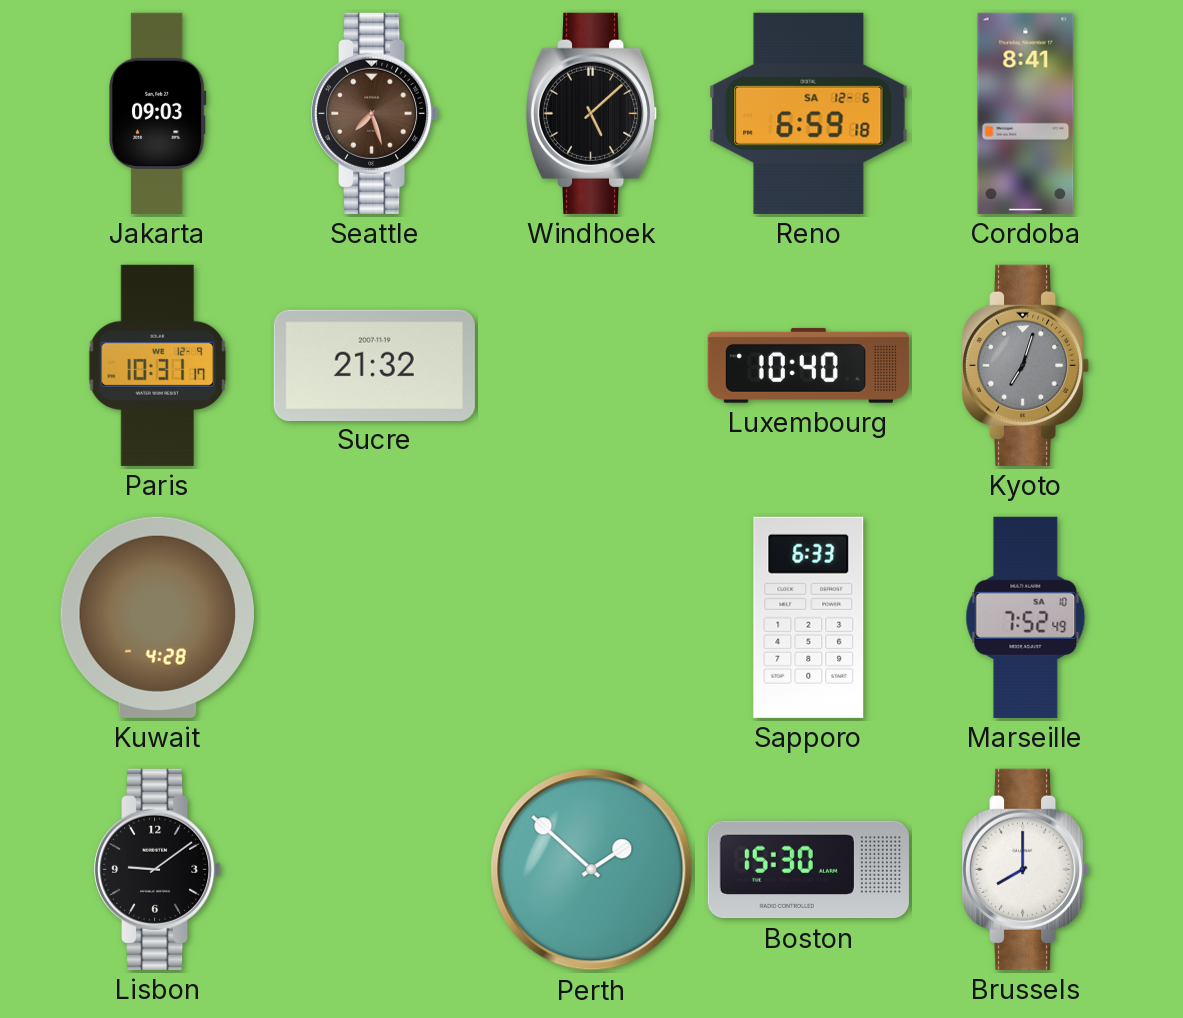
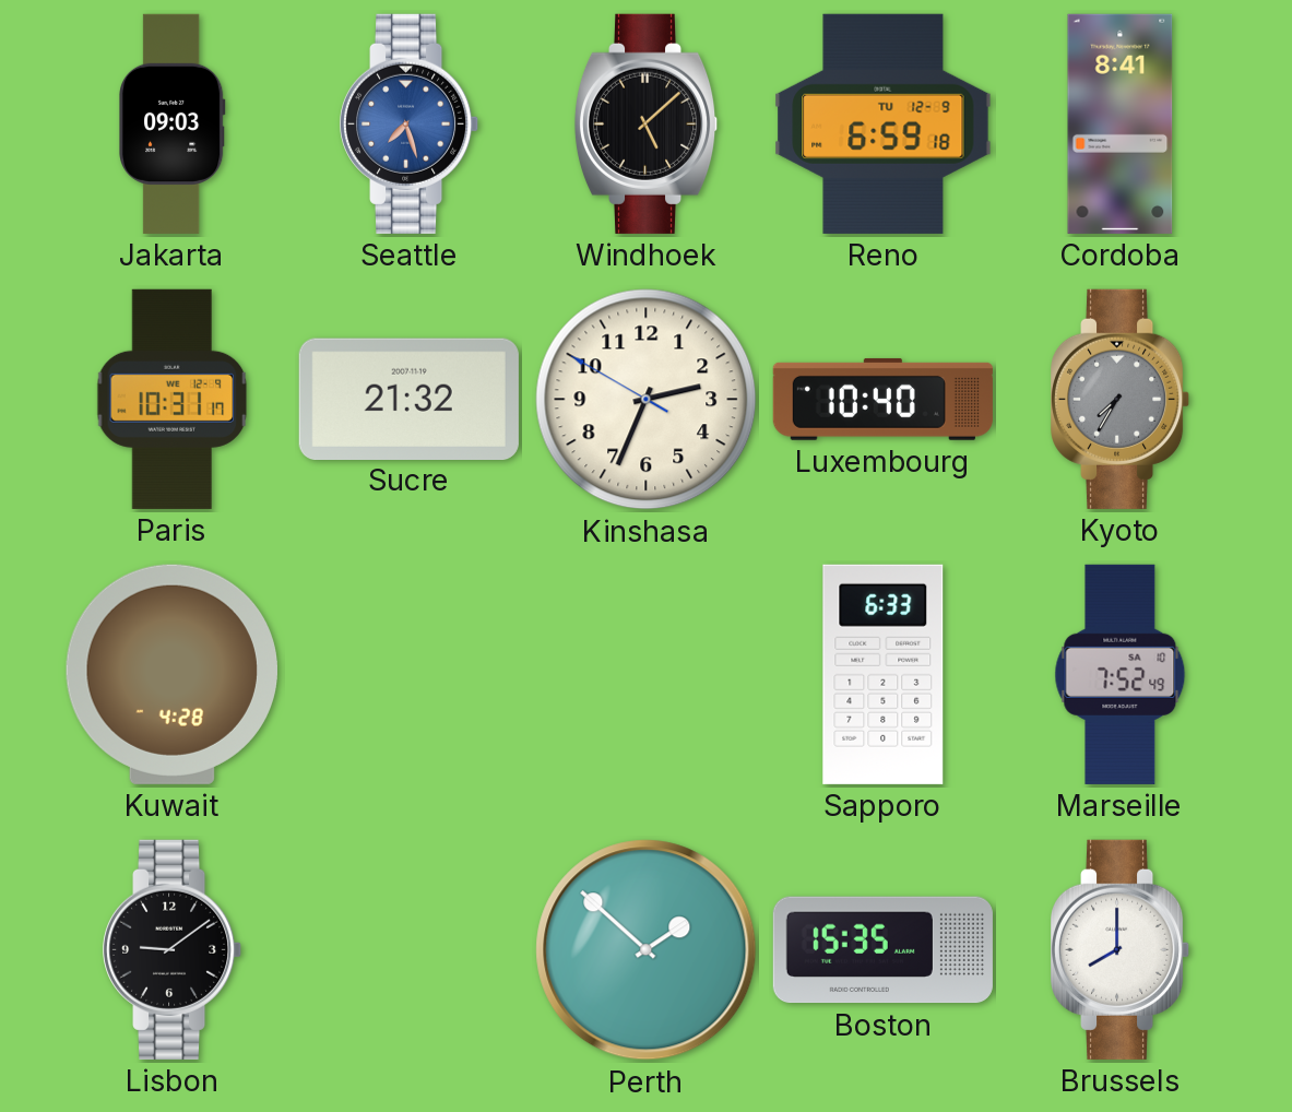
Seattle dial: brown -> blue (411, 123)
Reno date: SA 12-6 -> TU 12-9 (884, 123)
Kinshasa: none -> 2:33 (647, 400)
Kyoto: 7:03 -> 7:35 (1122, 399)
Boston: 15:30 -> 15:35 (882, 950)
